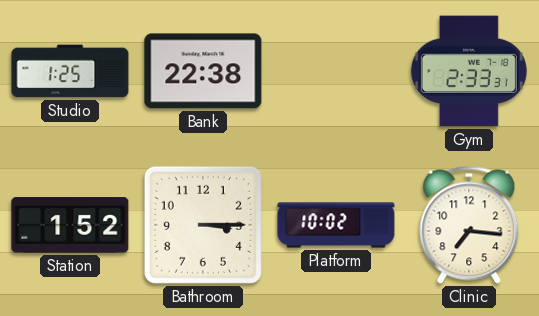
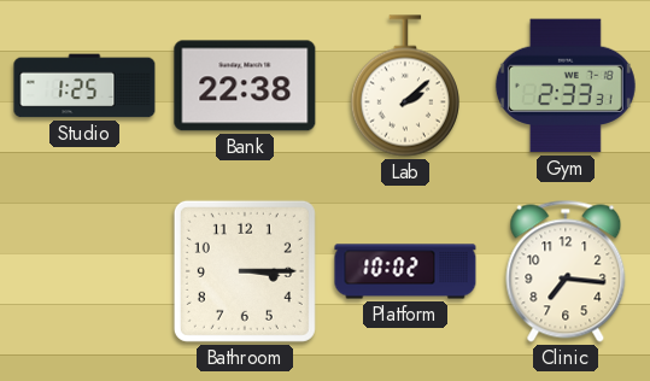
Lab: none -> 2:08 (405, 86)
Station: 1:52 -> none (70, 225)
